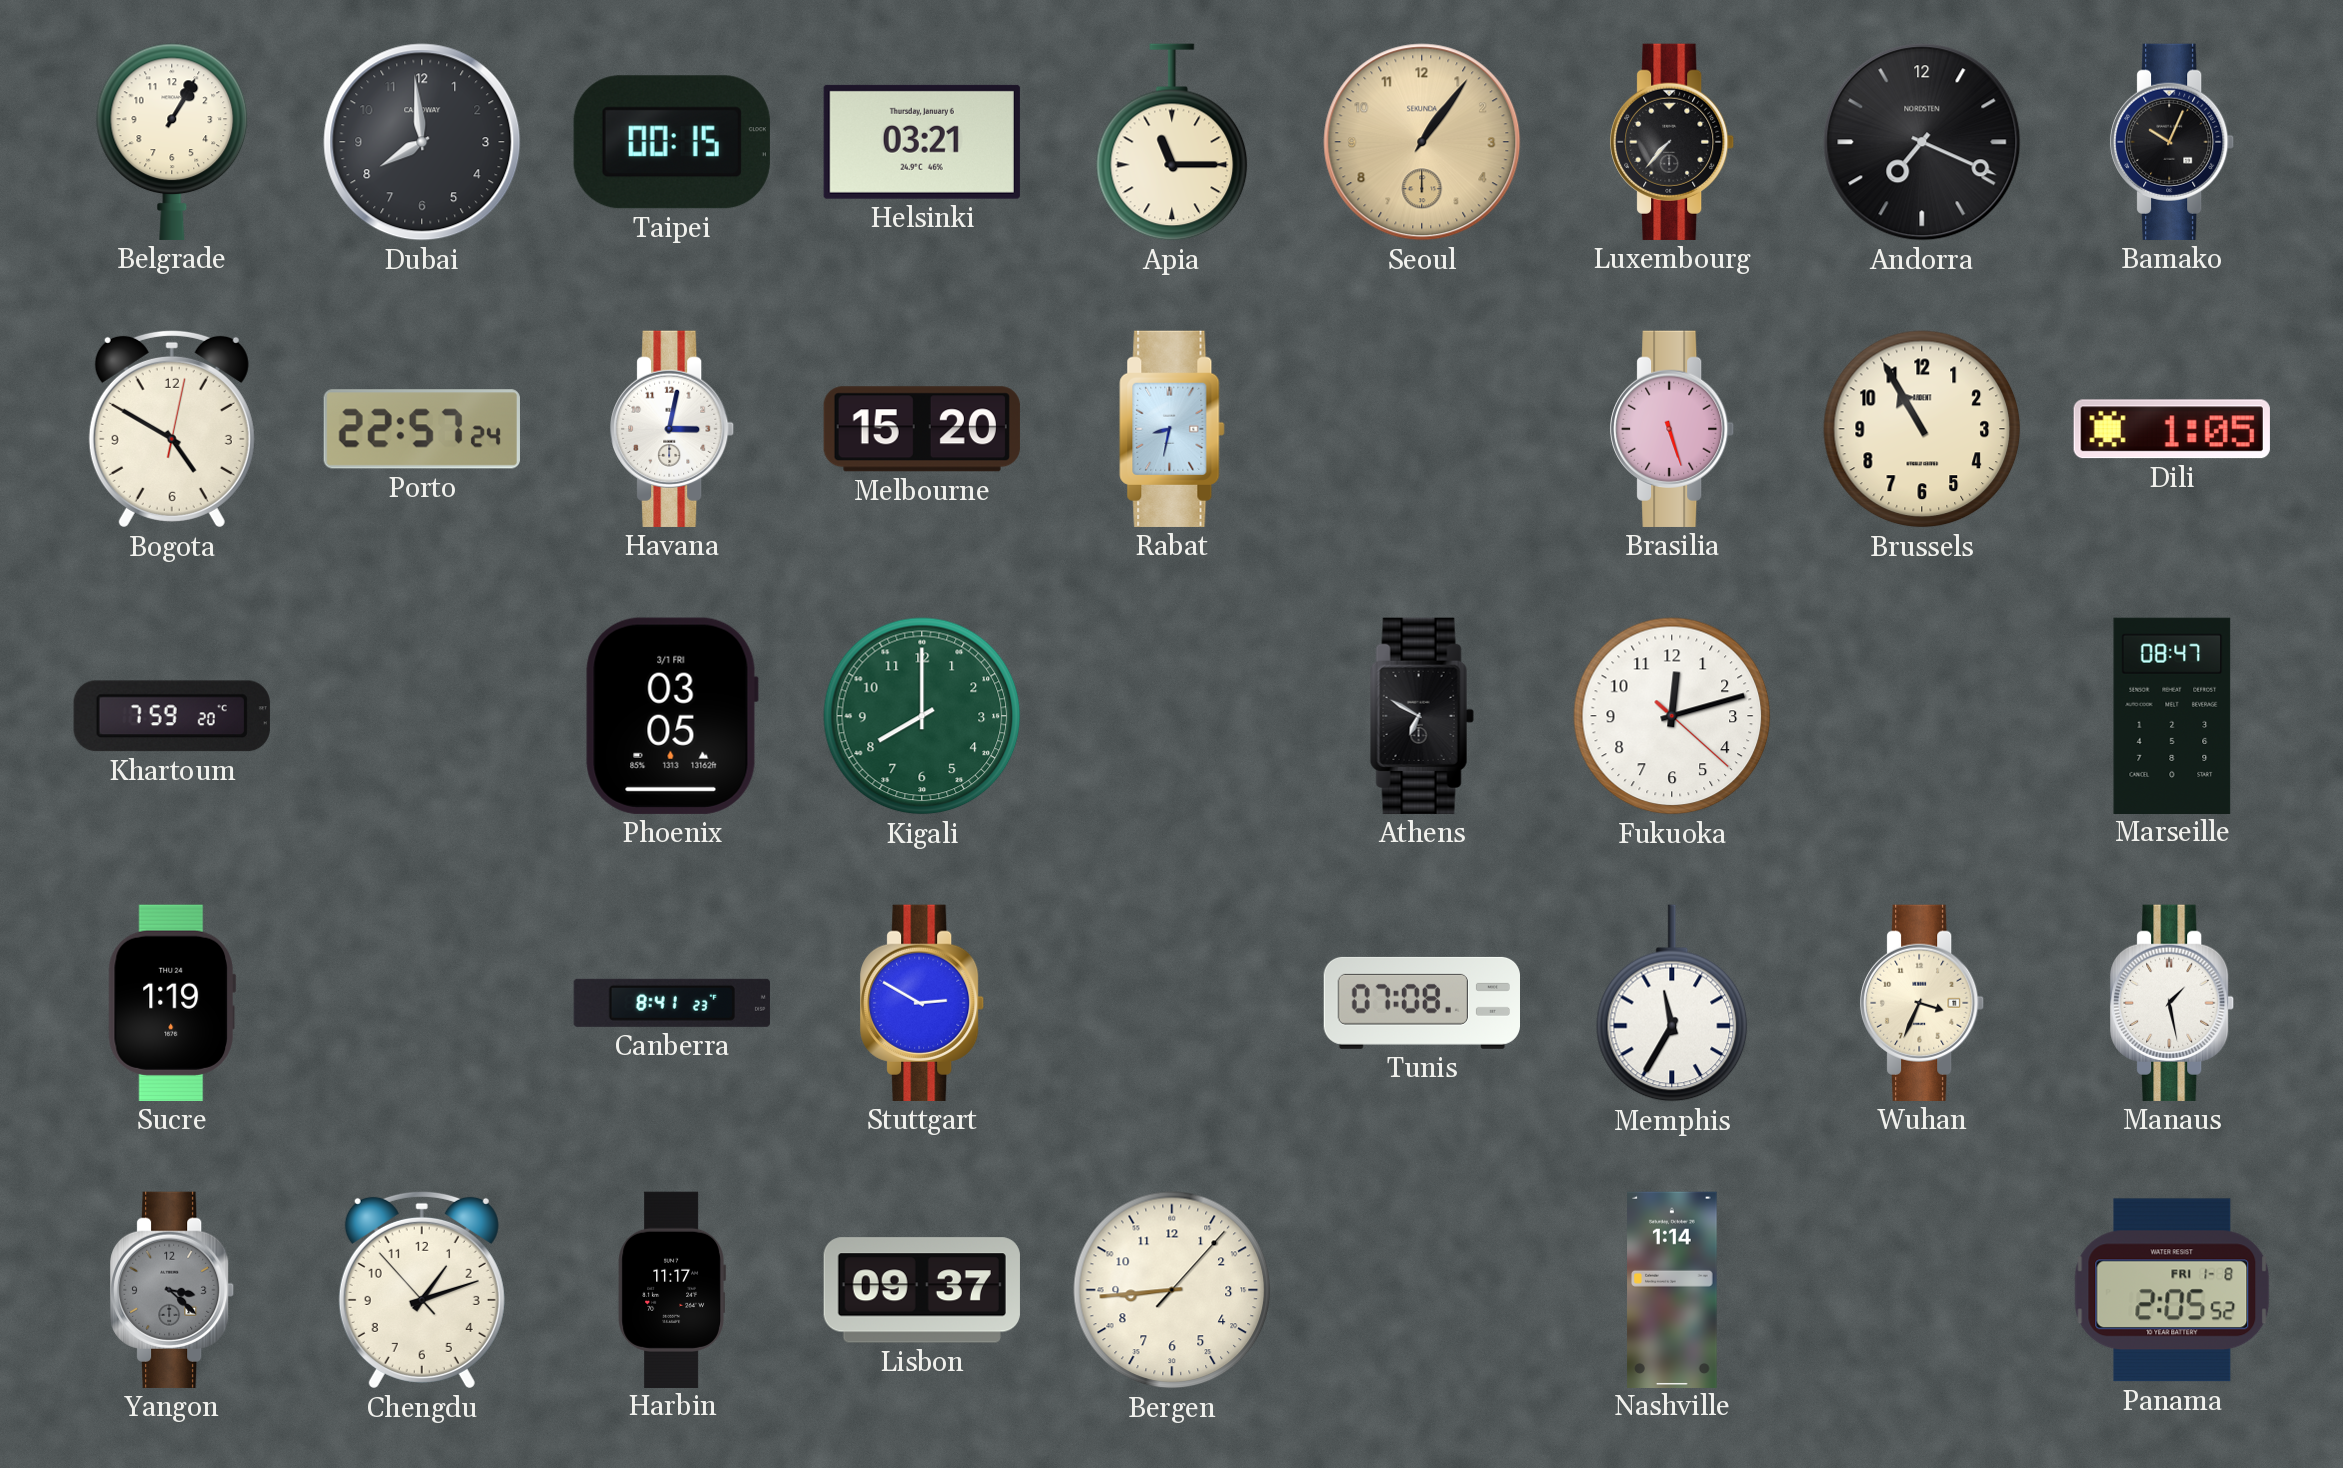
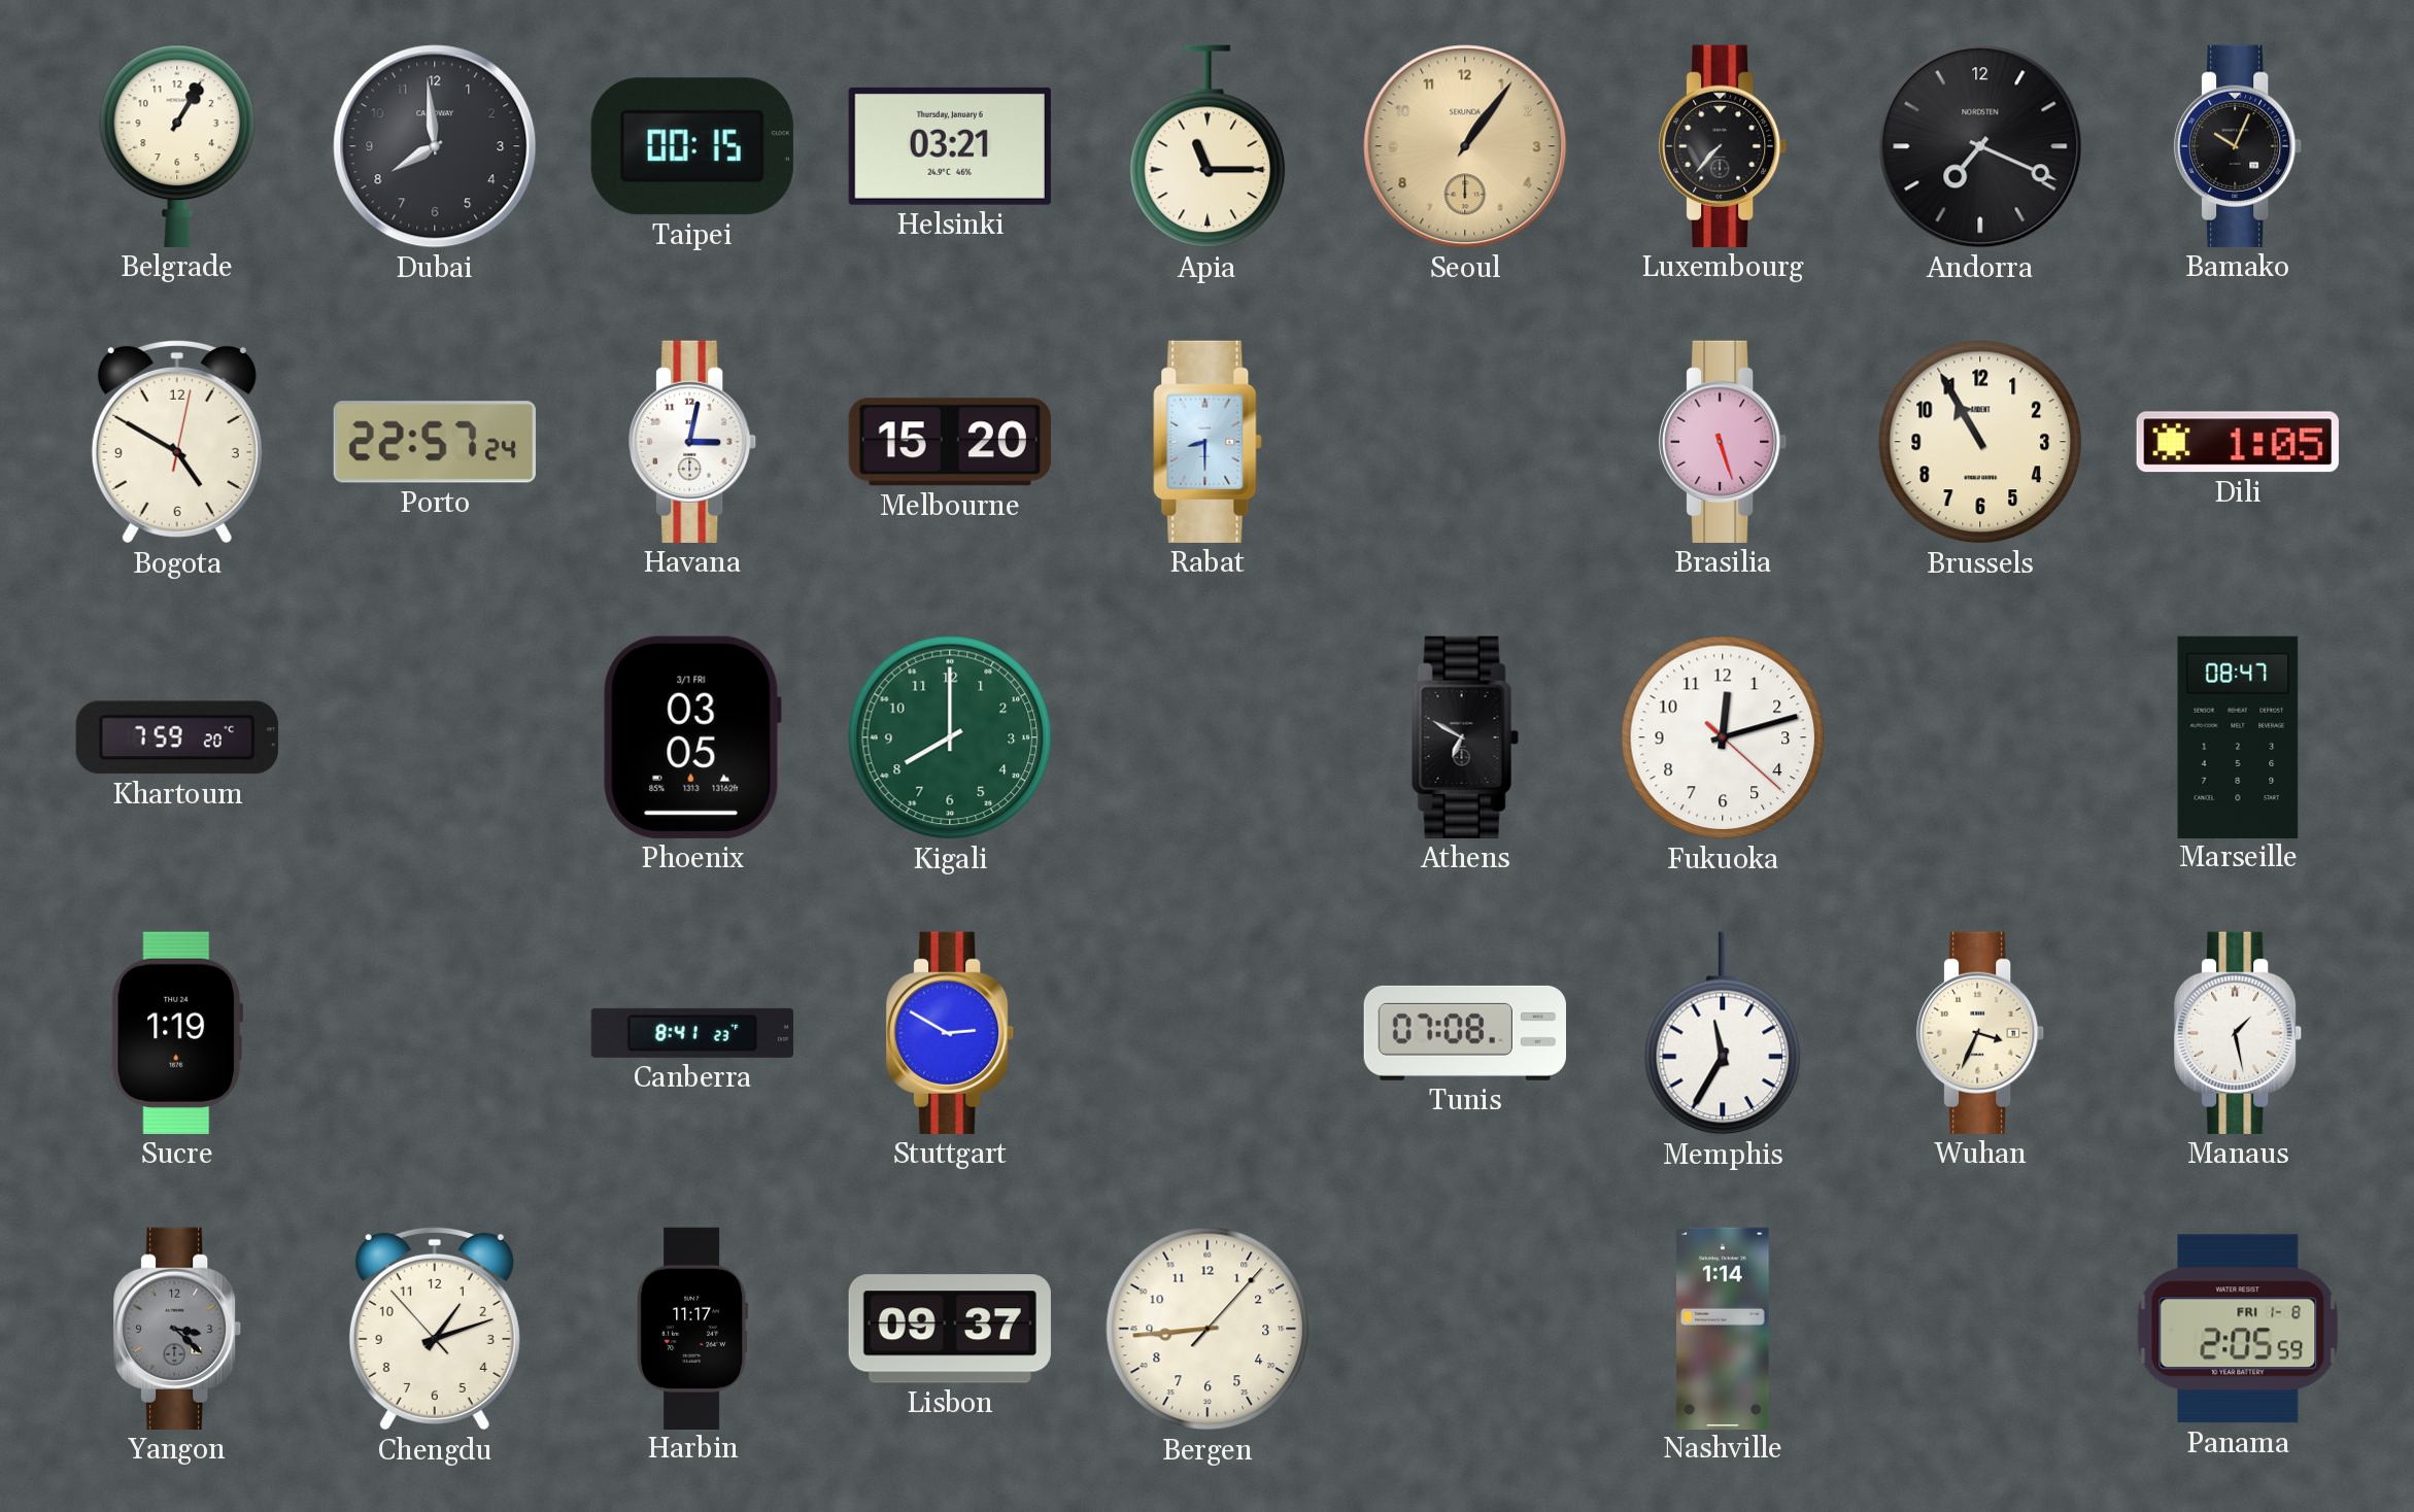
Rabat: 8:32 -> 8:30 (1208, 442)
Panama: 2:05:52 -> 2:05:59 (2238, 1329)
